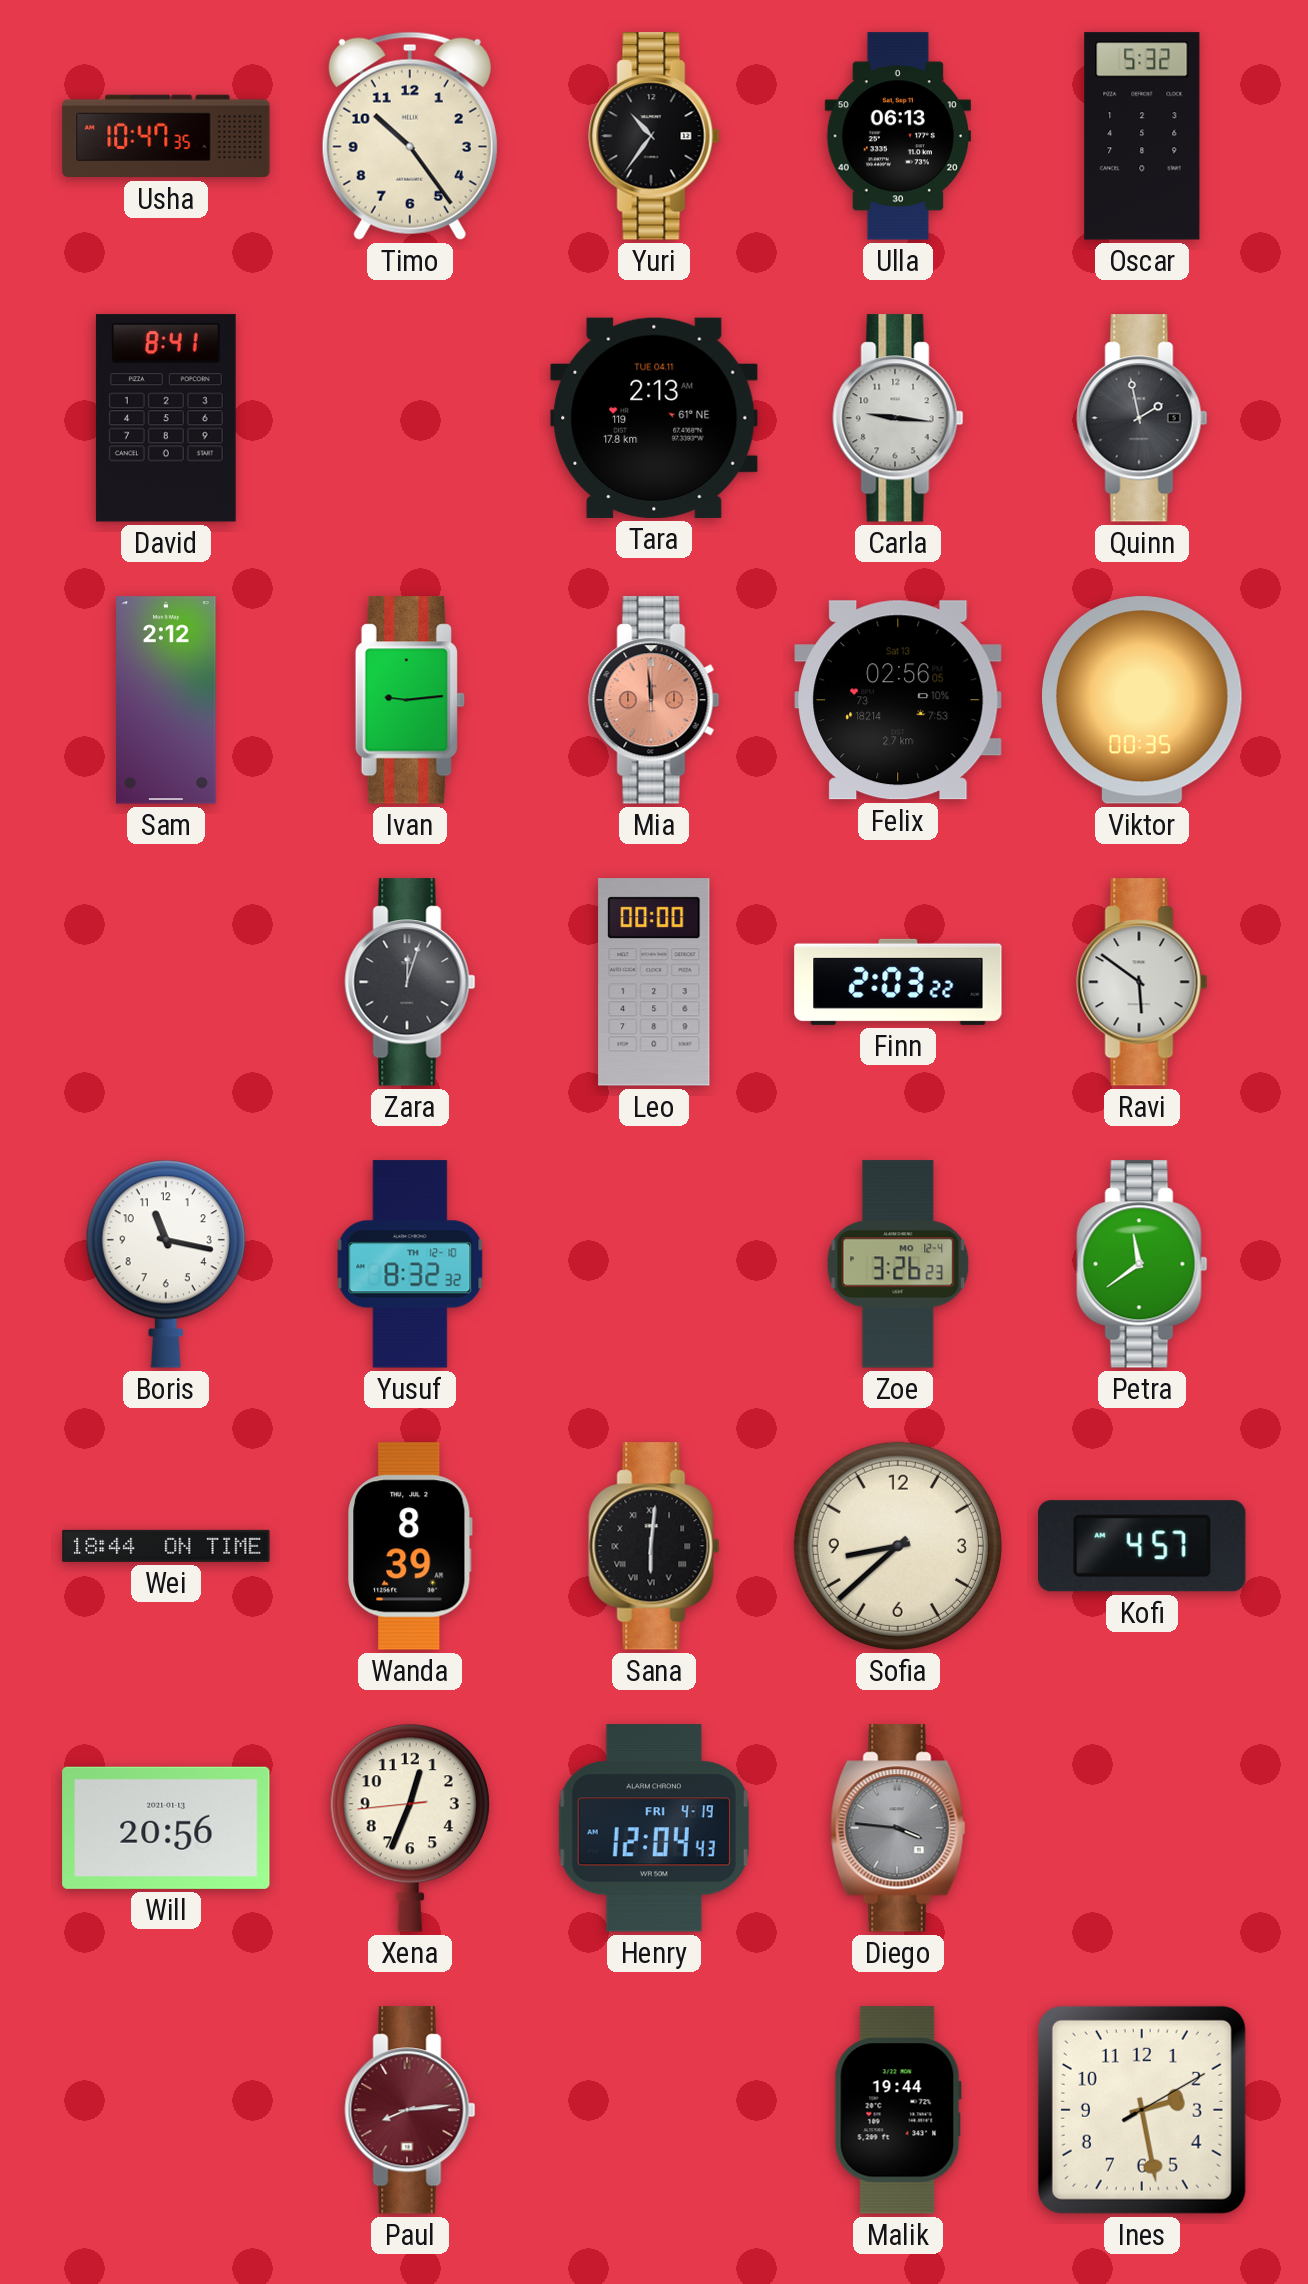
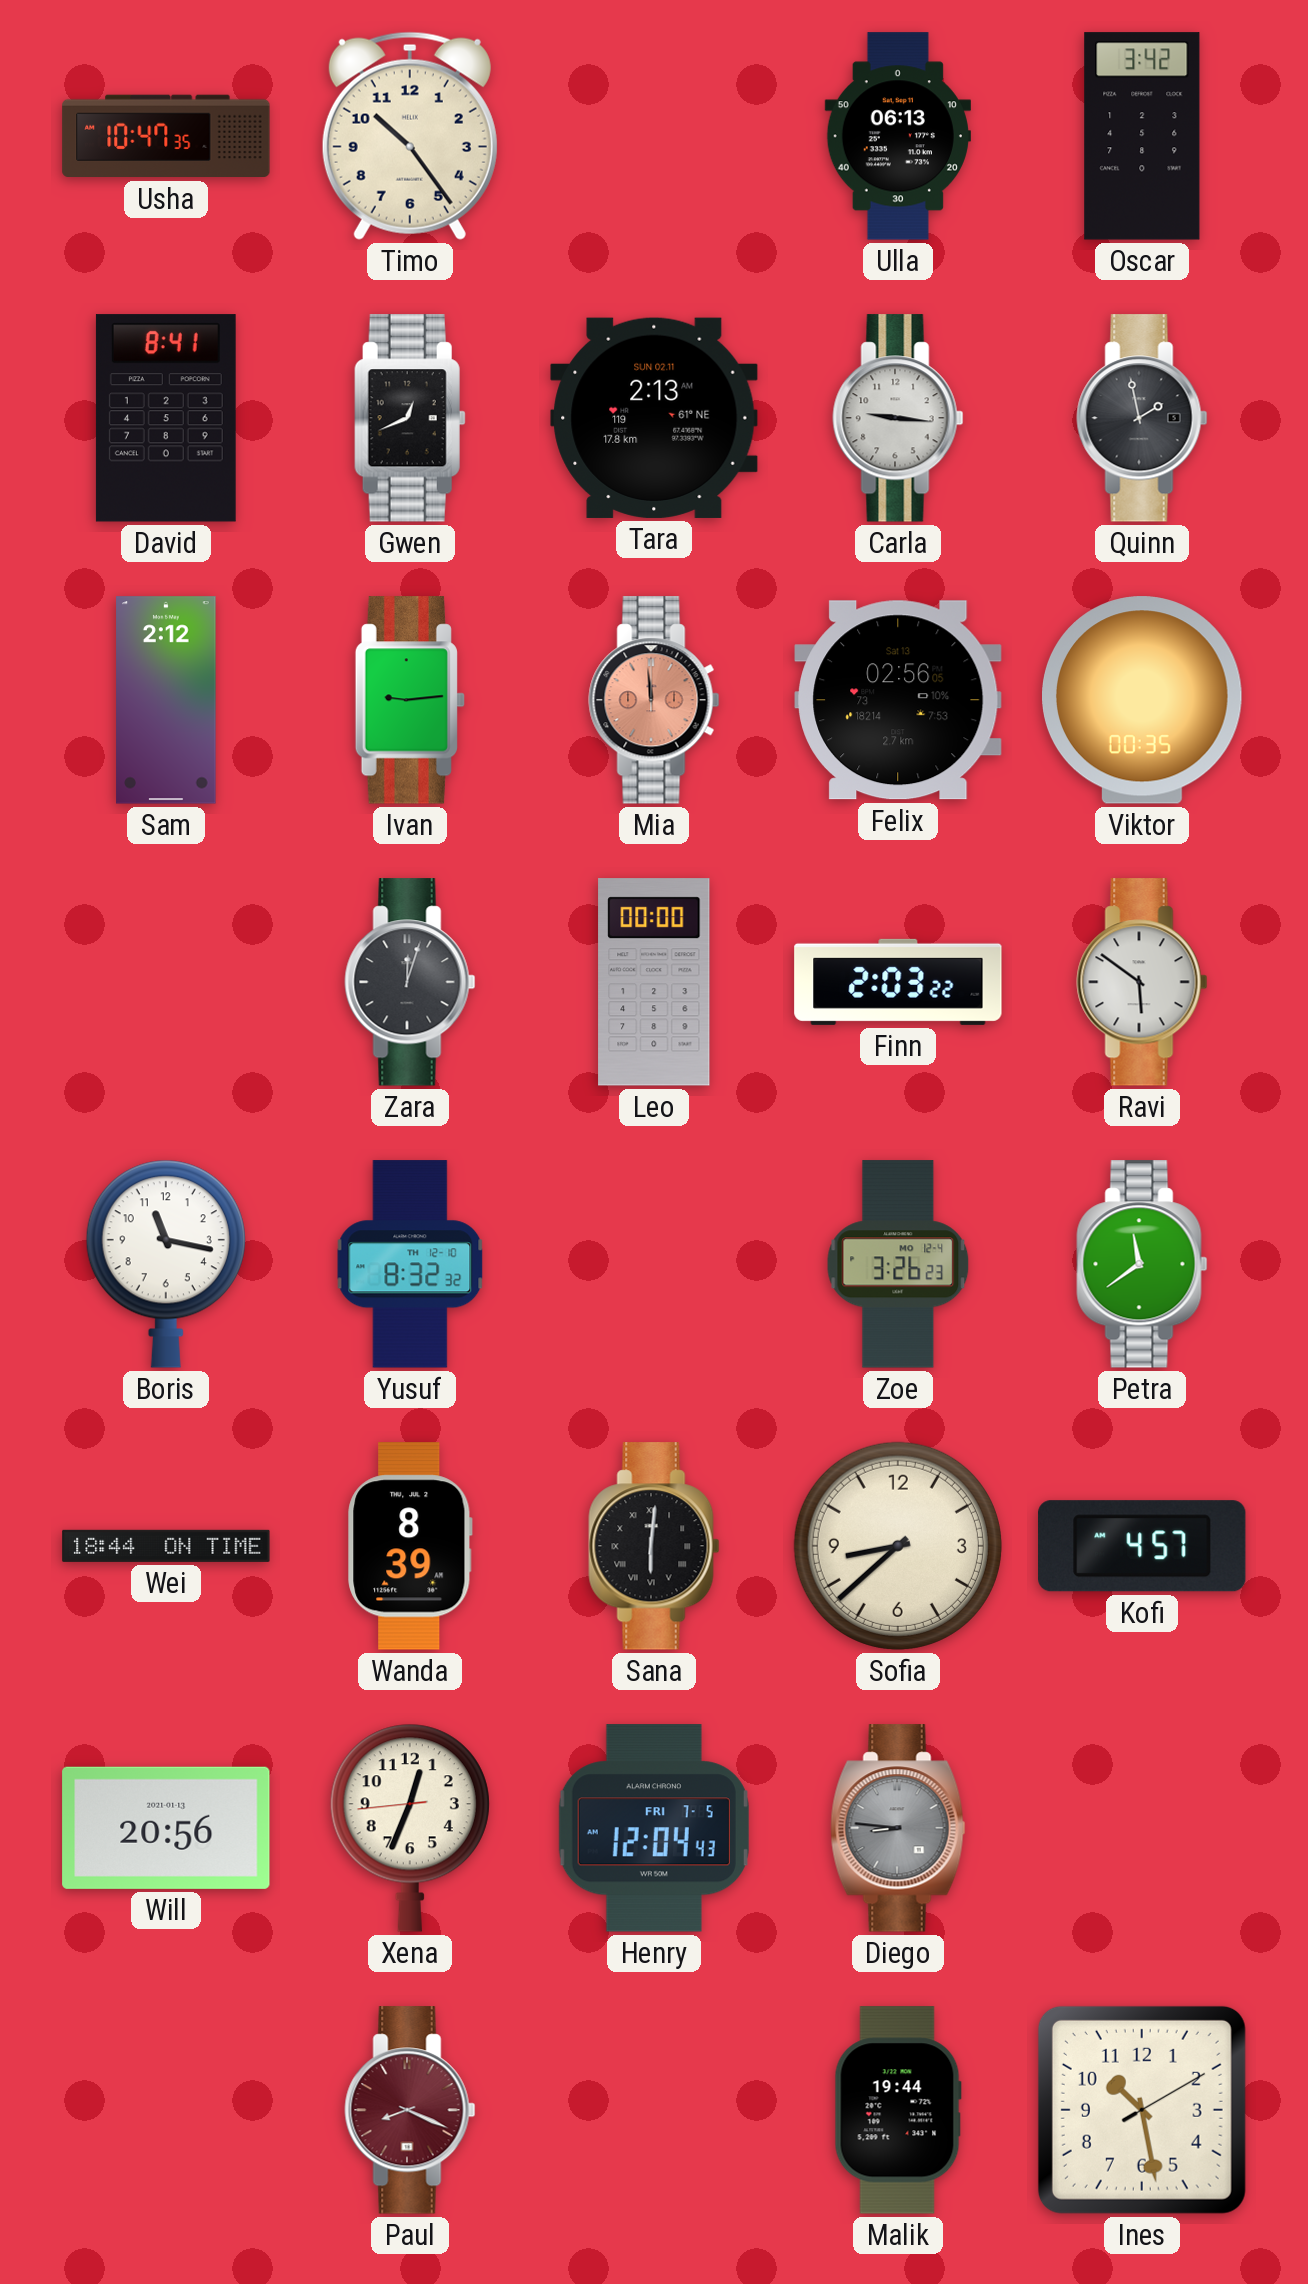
Yuri: 10:36 -> none (654, 136)
Oscar: 5:32 -> 3:42 (1142, 136)
Gwen: none -> 12:41 (410, 418)
Tara date: TUE 04.11 -> SUN 02.11 (654, 418)
Henry date: FRI 4-19 -> FRI 7-5 (654, 1828)
Diego: 3:46 -> 8:46 (898, 1828)
Paul: 8:14 -> 8:19 (410, 2110)
Ines: 2:28 -> 10:28 (1142, 2110)
